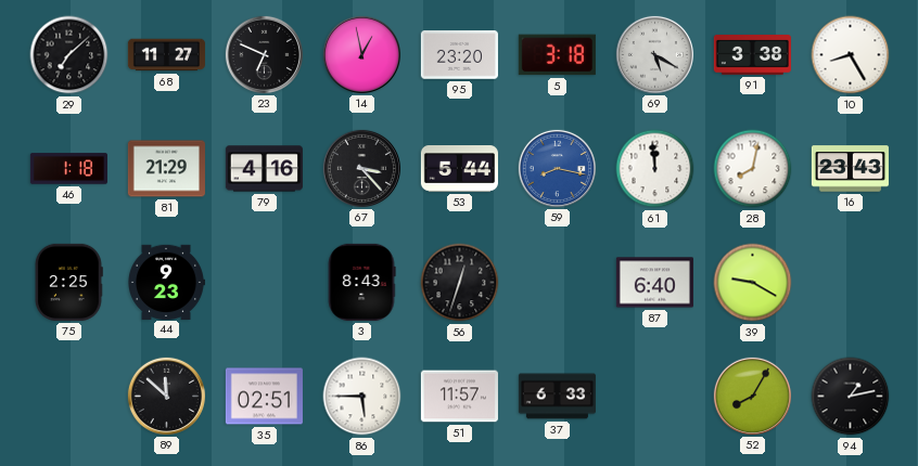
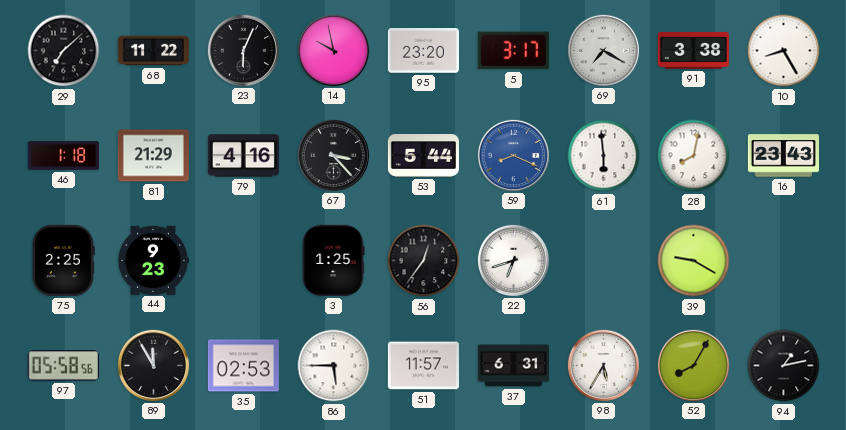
68: 11:27 -> 11:22 (153, 51)
23: 6:49 -> 6:04 (243, 50)
14: 12:58 -> 9:58 (333, 50)
5: 3:18 -> 3:17 (513, 51)
69: 5:20 -> 7:20 (603, 50)
59: 8:17 -> 8:19 (513, 155)
61: 11:59 -> 5:59 (604, 156)
3: 8:43 -> 1:25 (333, 260)
56: 12:33 -> 12:36 (424, 261)
22: none -> 6:42 (513, 260)
87: 6:40 -> none (654, 283)
97: none -> 05:58 (63, 366)
89: 11:52 -> 11:55 (153, 365)
35: 02:51 -> 02:53 (243, 366)
37: 6:33 -> 6:31 (513, 366)
98: none -> 5:35 (603, 365)
